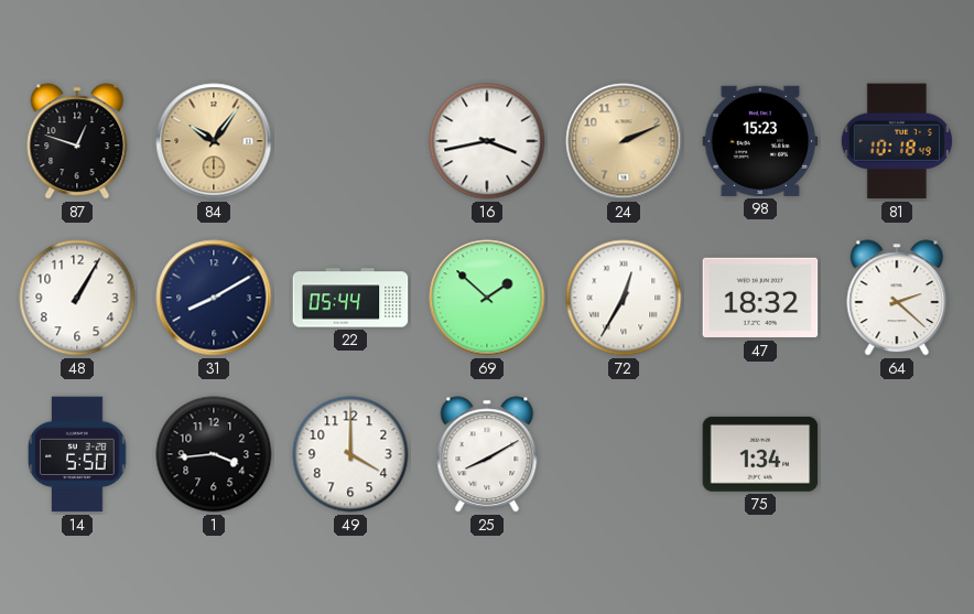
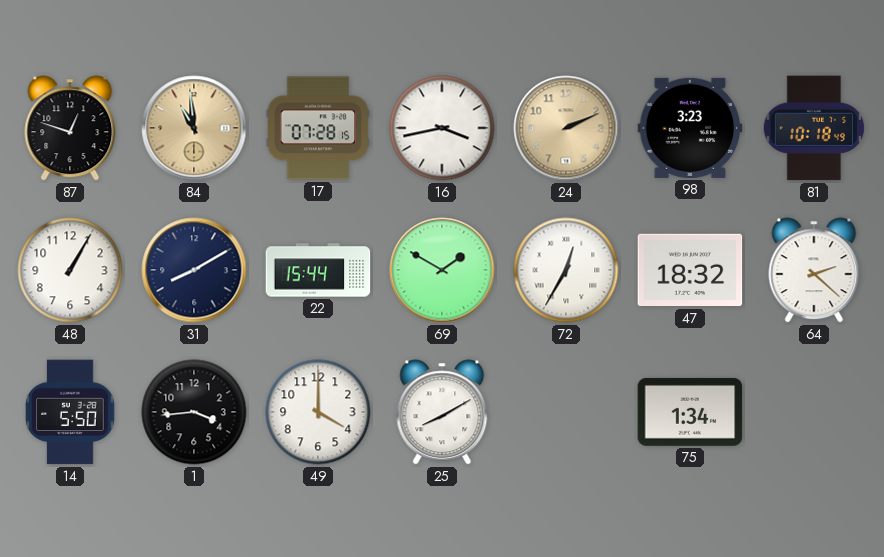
84: 10:06 -> 10:59 (194, 128)
17: none -> 07:28 (318, 128)
98: 15:23 -> 3:23 (690, 128)
22: 05:44 -> 15:44 (318, 270)
69: 1:52 -> 1:50 (442, 270)
